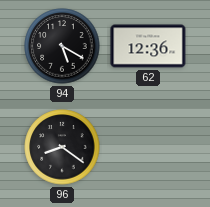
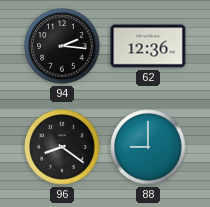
94: 5:20 -> 2:16 (62, 46)
88: none -> 9:00 (148, 147)
